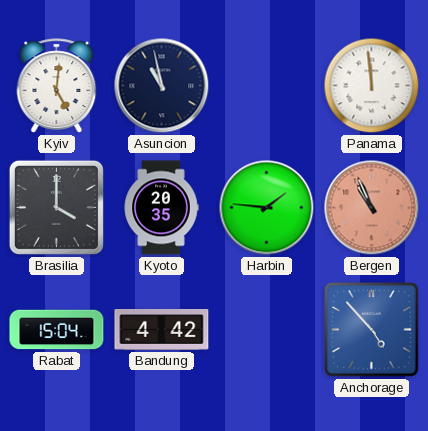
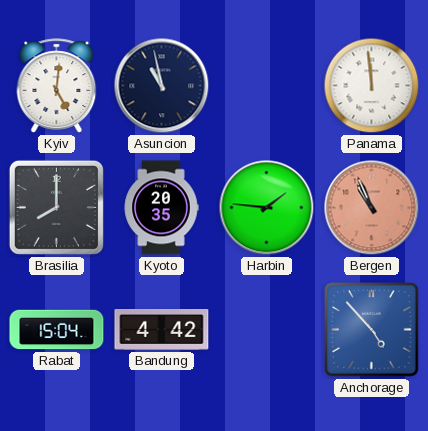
Brasilia: 4:00 -> 8:00 (56, 207)
